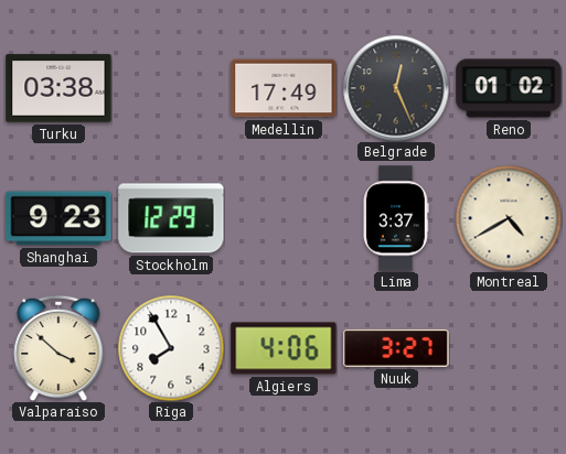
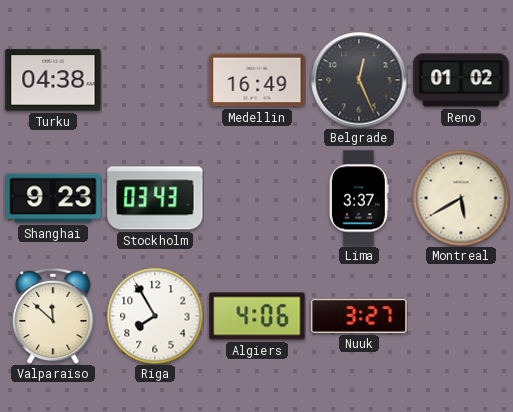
Turku: 03:38 -> 04:38 (53, 80)
Medellin: 17:49 -> 16:49 (257, 80)
Stockholm: 12:29 -> 03:43 (155, 198)
Montreal: 4:40 -> 5:40 (461, 198)
Valparaiso: 3:52 -> 11:52 (53, 316)
